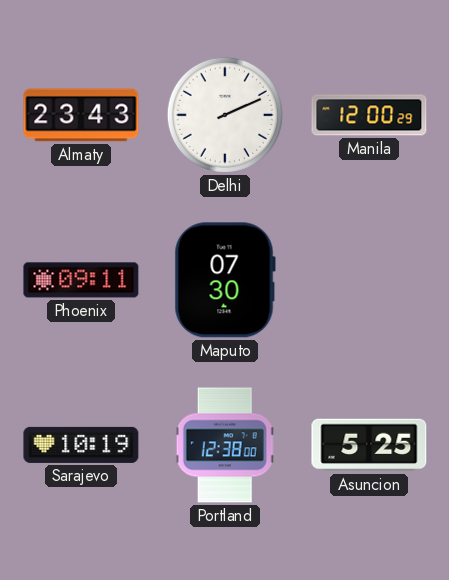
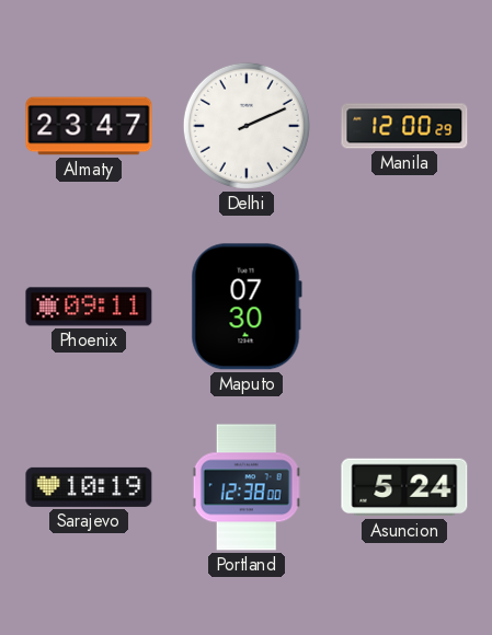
Almaty: 23:43 -> 23:47 (89, 126)
Asuncion: 5:25 -> 5:24 (404, 487)
